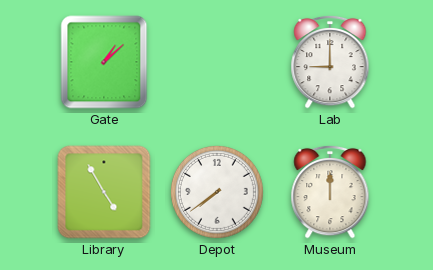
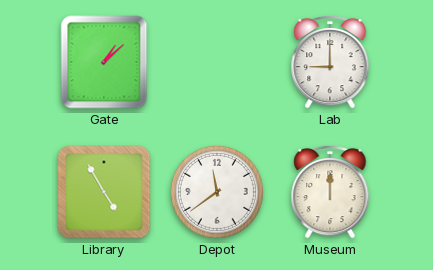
Depot: 7:39 -> 11:39 (217, 192)
